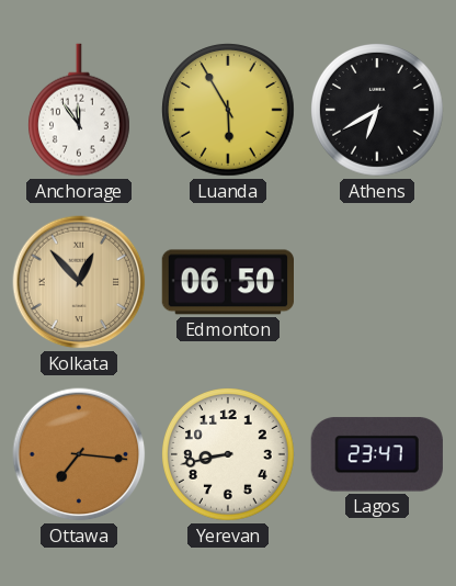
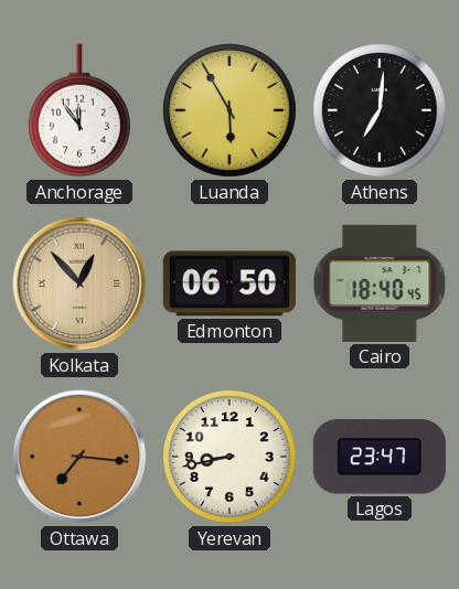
Athens: 6:40 -> 7:01 (381, 111)
Cairo: none -> 18:40 (380, 283)
